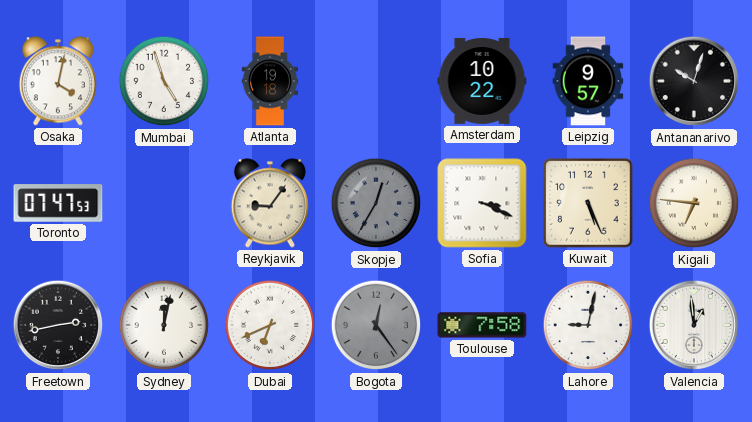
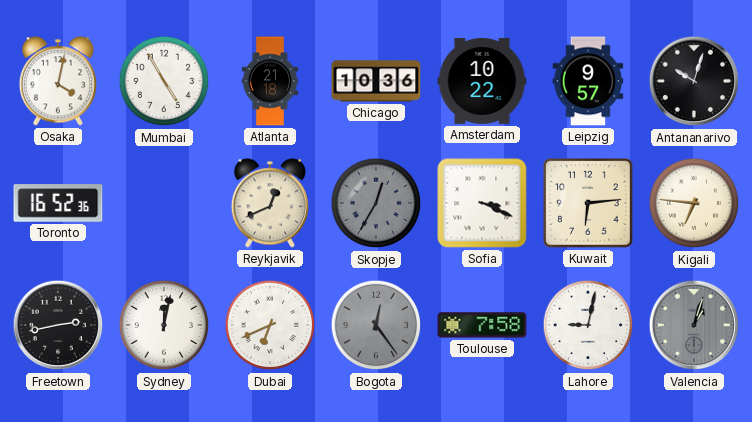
Mumbai: 4:57 -> 4:55 (164, 81)
Atlanta: 19:18 -> 21:18 (269, 81)
Chicago: none -> 10:36 (376, 81)
Toronto: 07:47 -> 16:52 (58, 203)
Reykjavik: 9:06 -> 12:41 (270, 203)
Kuwait: 5:26 -> 6:14 (588, 203)
Valencia: 12:59 -> 1:03 (694, 325)
Valencia dial: white -> grey (694, 325)
